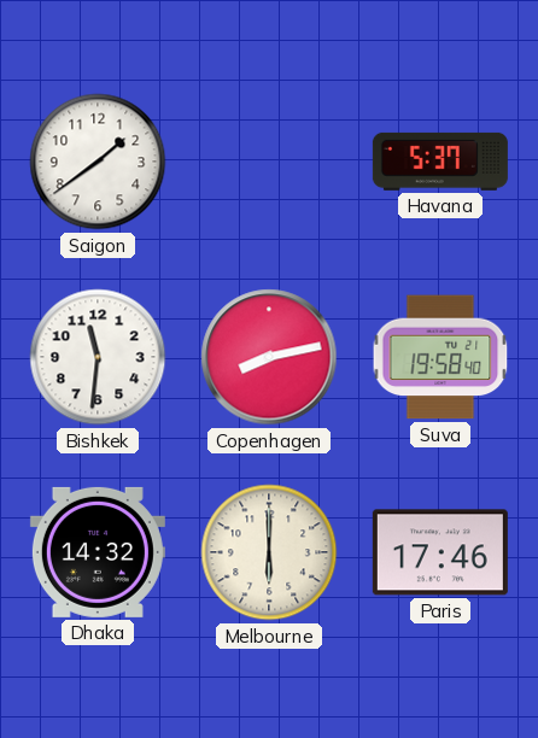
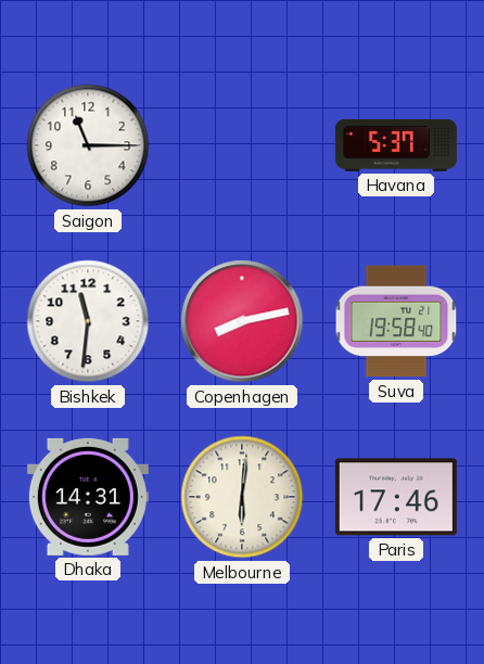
Saigon: 1:39 -> 11:15 (88, 145)
Dhaka: 14:32 -> 14:31 (88, 497)
Melbourne: 6:00 -> 6:01 (242, 497)
